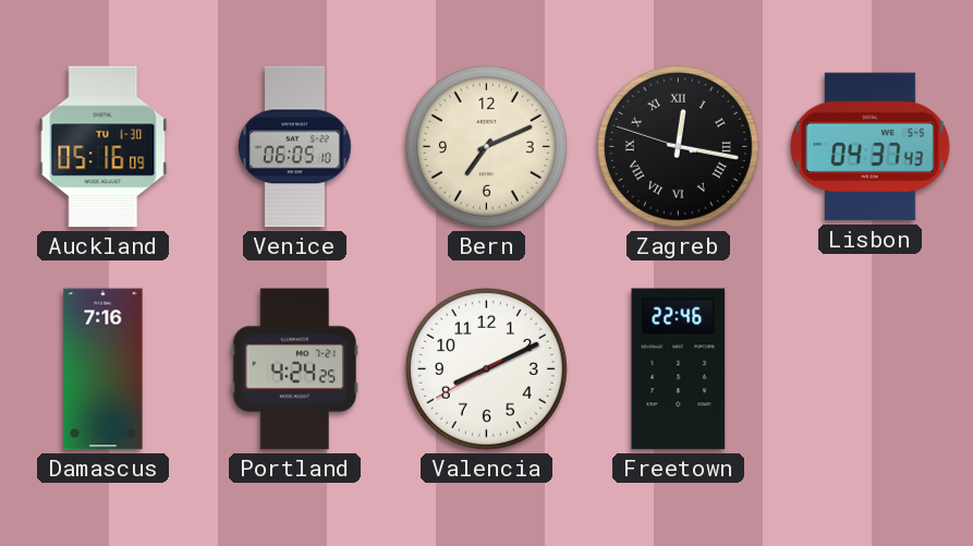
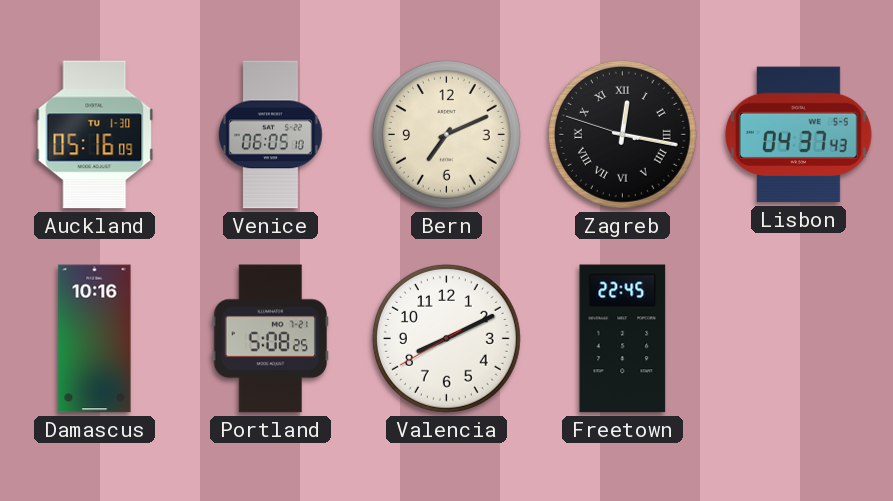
Damascus: 7:16 -> 10:16 (95, 339)
Portland: 4:24 -> 5:08 (271, 339)
Freetown: 22:46 -> 22:45 (623, 339)
